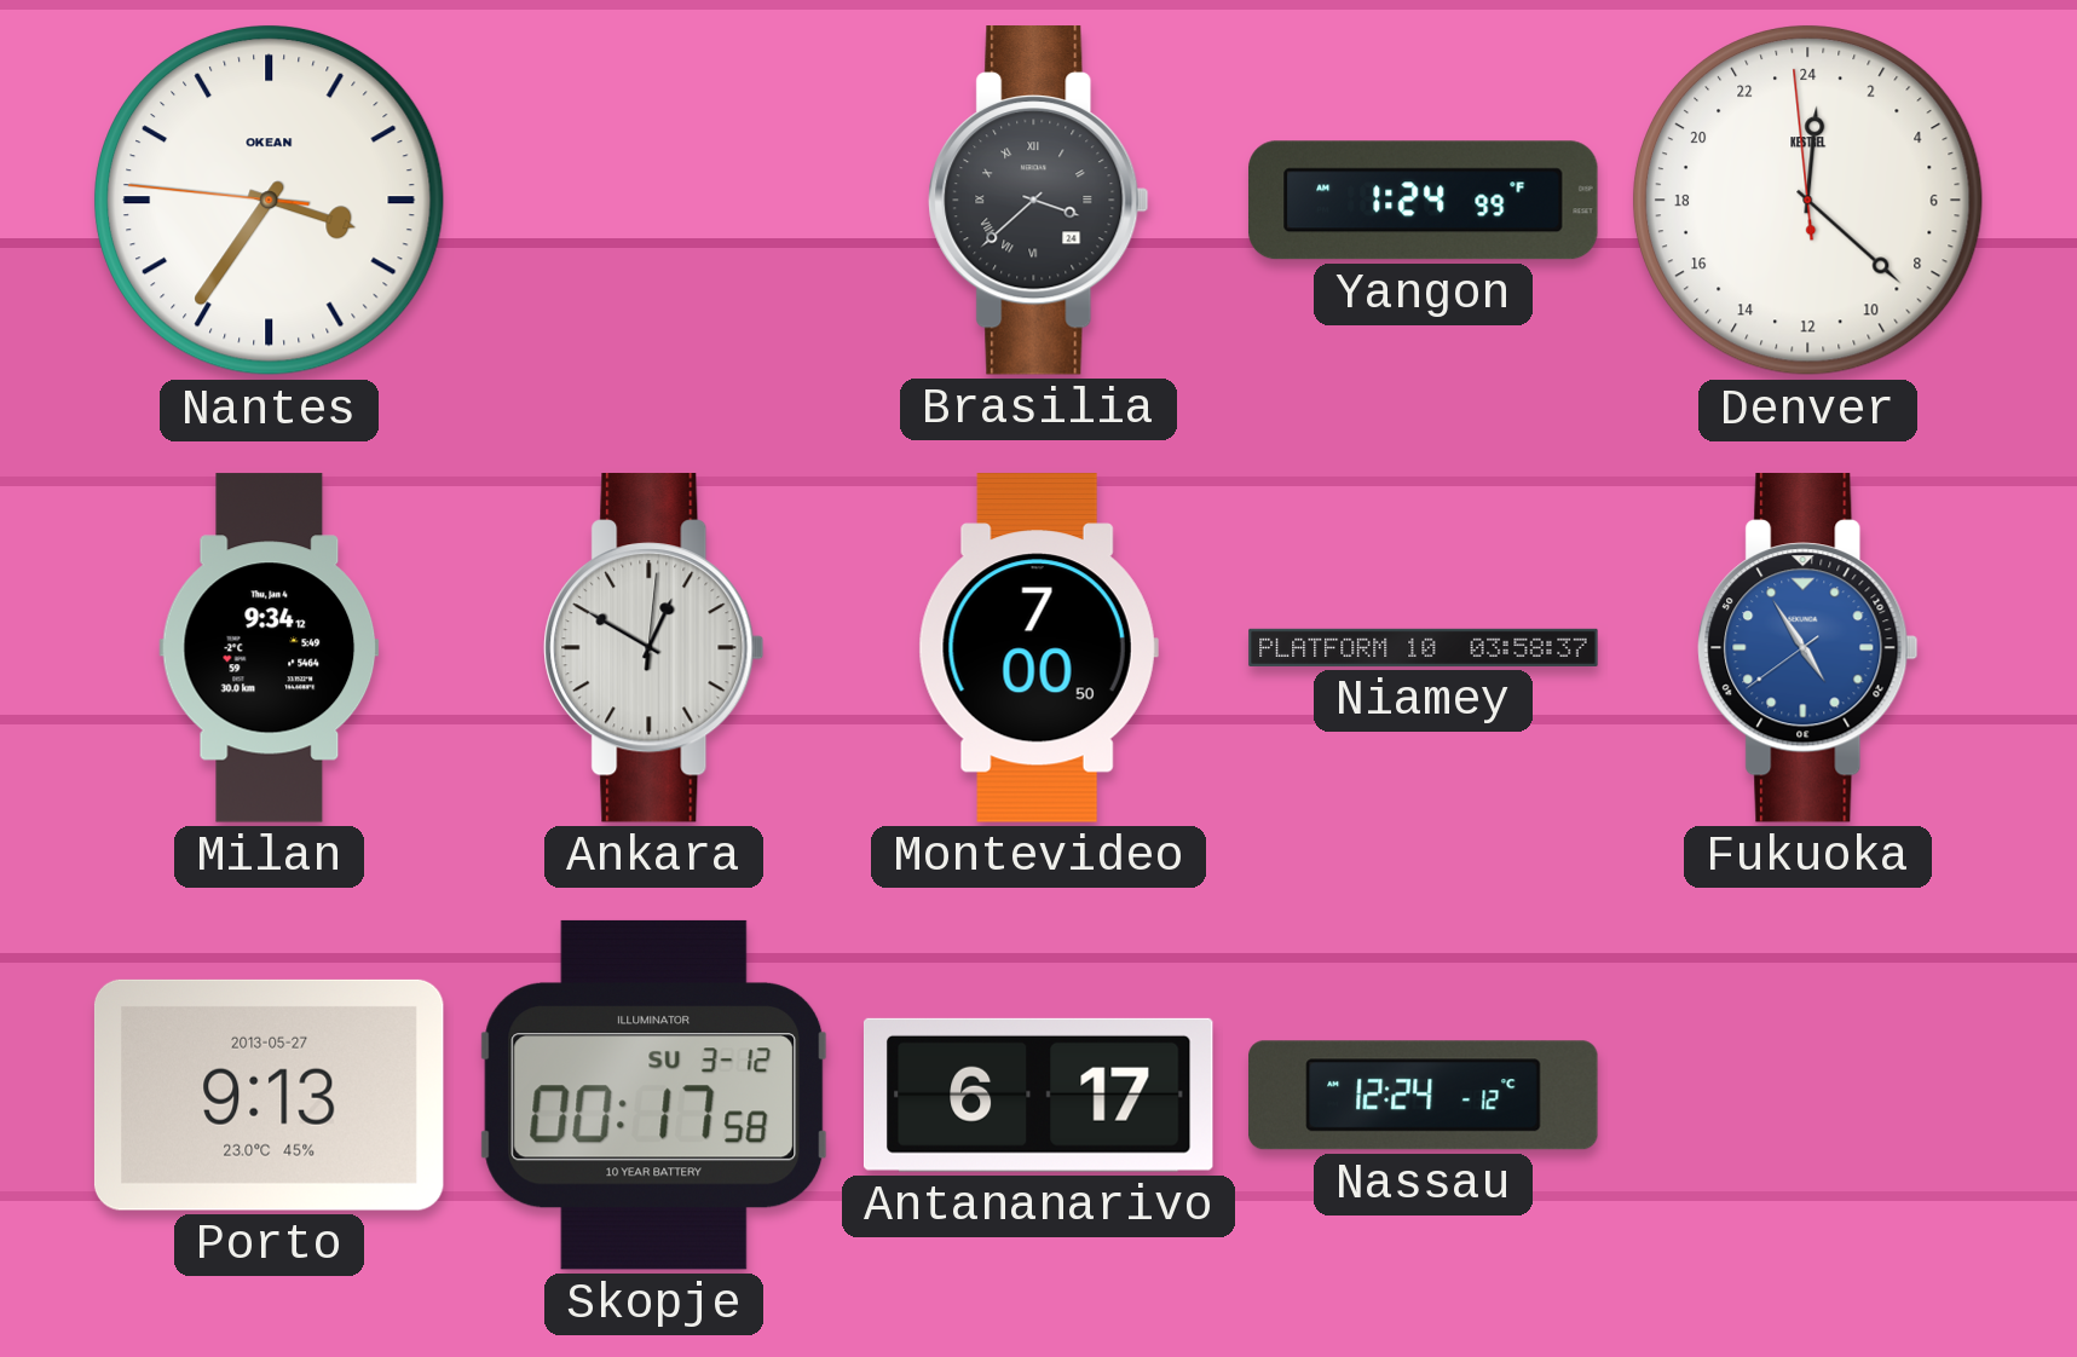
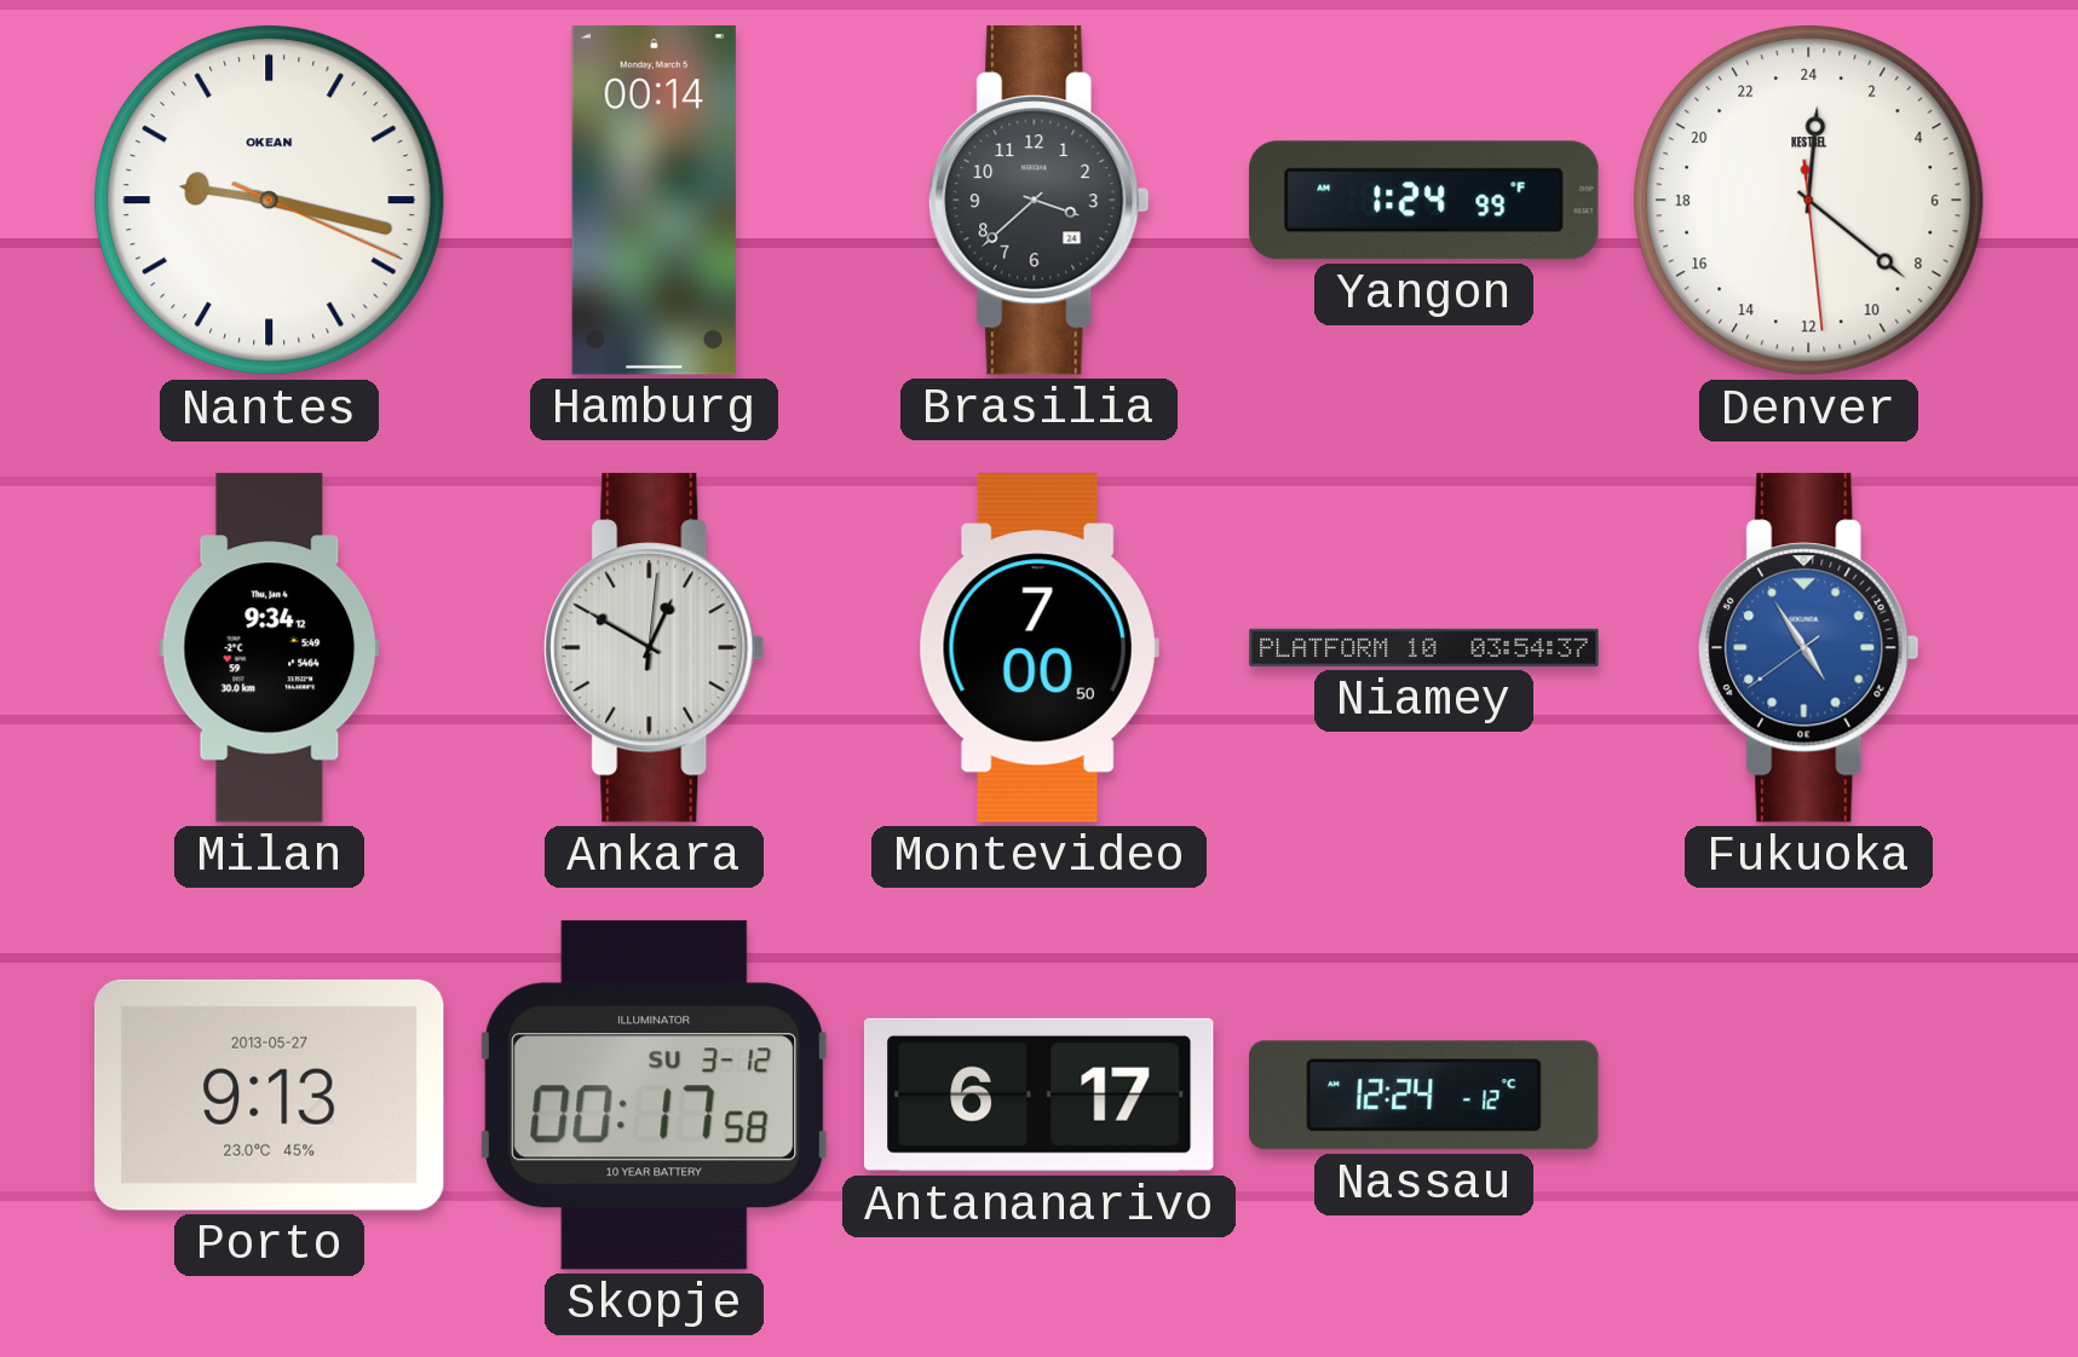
Nantes: 3:35 -> 9:17 (270, 201)
Hamburg: none -> 00:14 (654, 201)
Brasilia numerals: Roman -> Arabic (1040, 200)
Denver: 0:21:59 -> 0:21:29 (1809, 201)
Niamey: 03:58 -> 03:54 (1424, 647)
